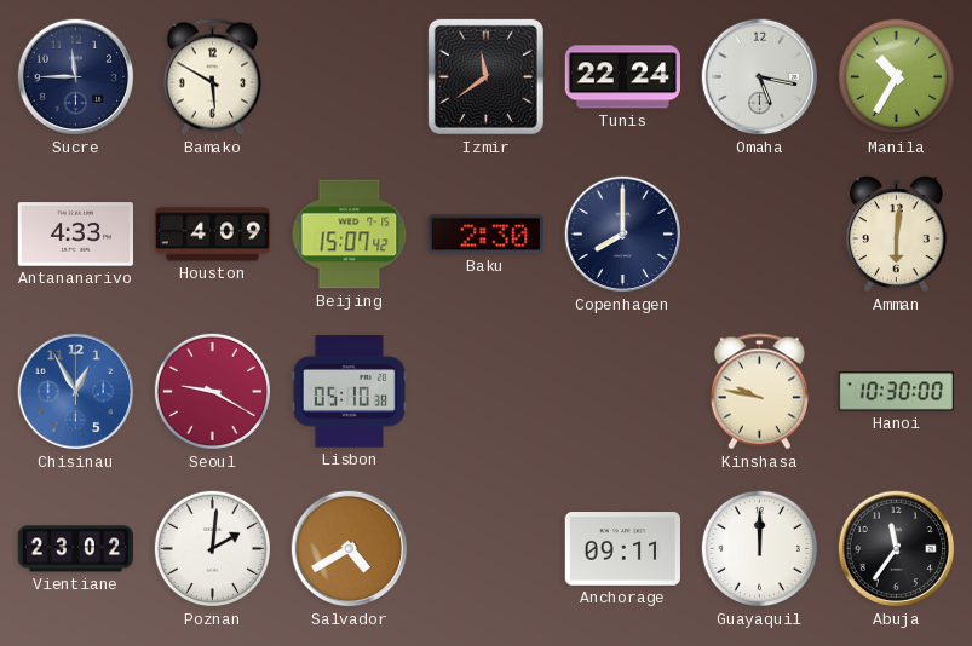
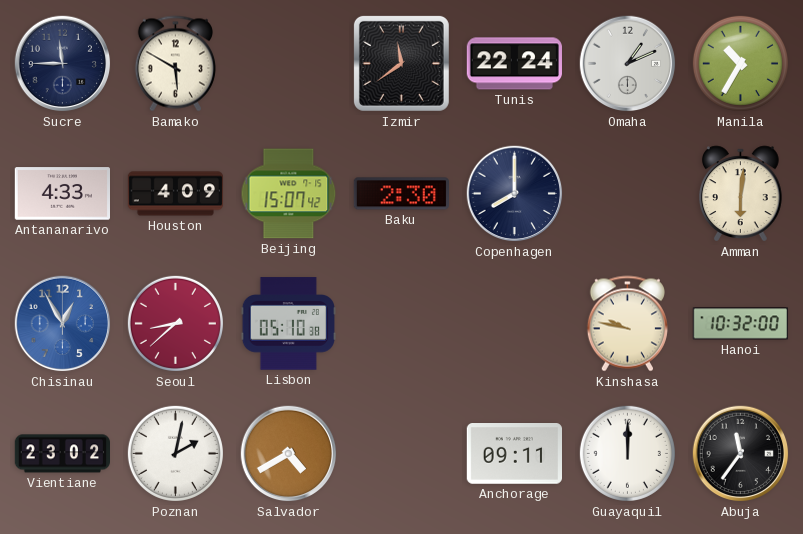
Omaha: 5:17 -> 1:11 (628, 64)
Seoul: 9:20 -> 8:38 (175, 323)
Hanoi: 10:30 -> 10:32 (740, 324)
Poznan: 2:01 -> 2:02 (175, 453)
